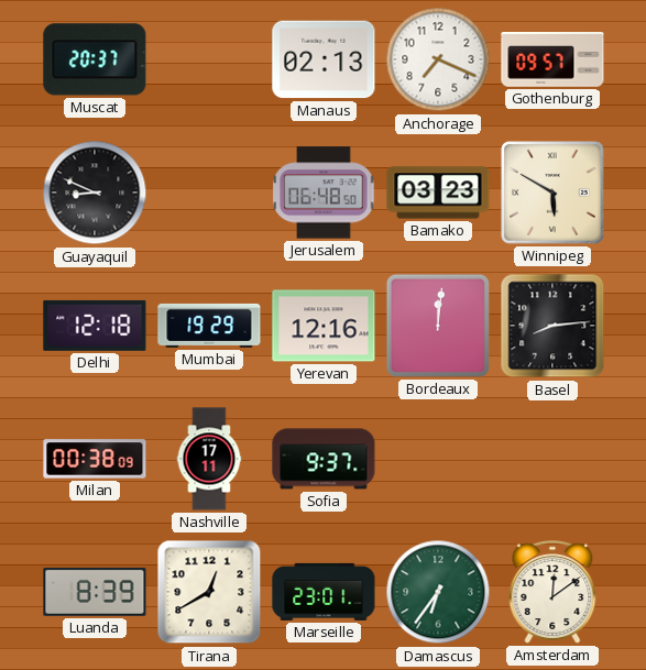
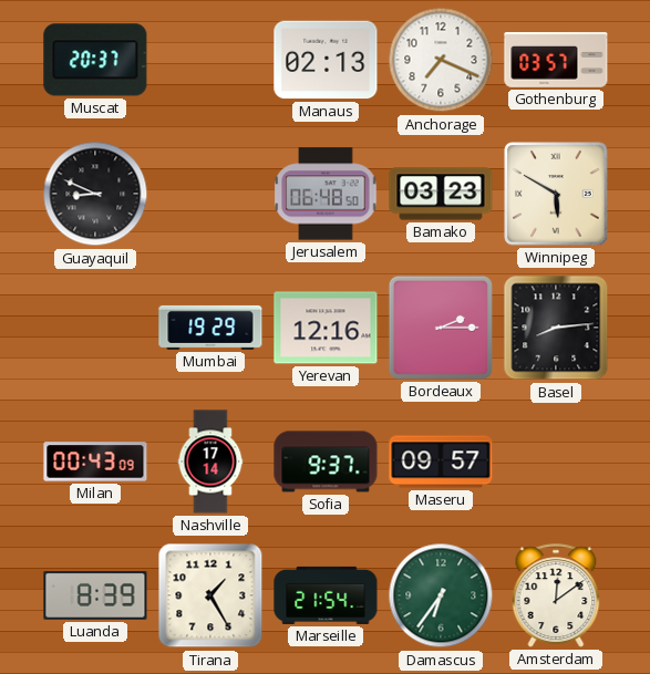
Gothenburg: 09:57 -> 03:57 (556, 61)
Delhi: 12:18 -> none (95, 326)
Bordeaux: 12:01 -> 2:15 (441, 328)
Milan: 00:38 -> 00:43 (95, 462)
Nashville: 17:11 -> 17:14 (210, 462)
Maseru: none -> 09:57 (441, 462)
Tirana: 12:40 -> 1:25 (210, 595)
Marseille: 23:01 -> 21:54 (326, 595)
